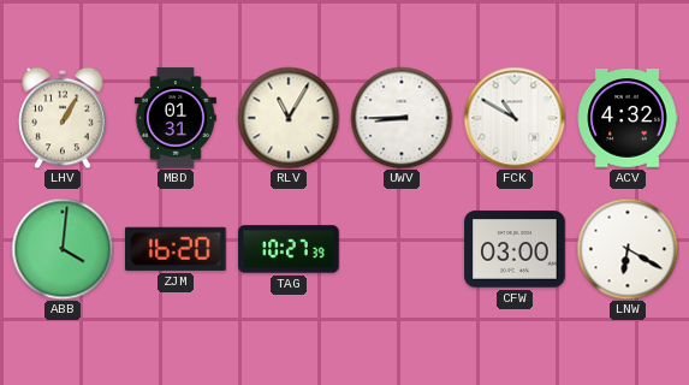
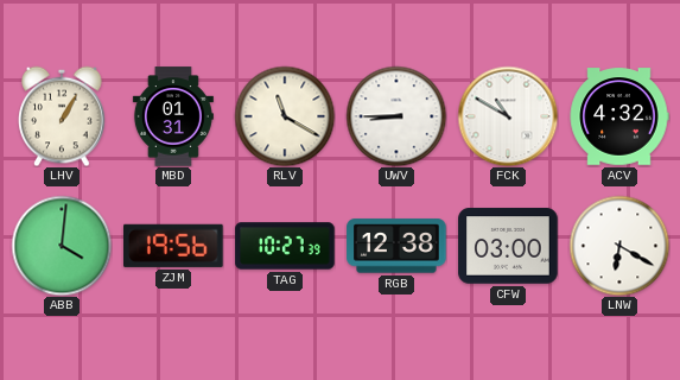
RLV: 11:05 -> 11:20 (285, 116)
ZJM: 16:20 -> 19:56 (174, 246)
RGB: none -> 12:38 (396, 246)
